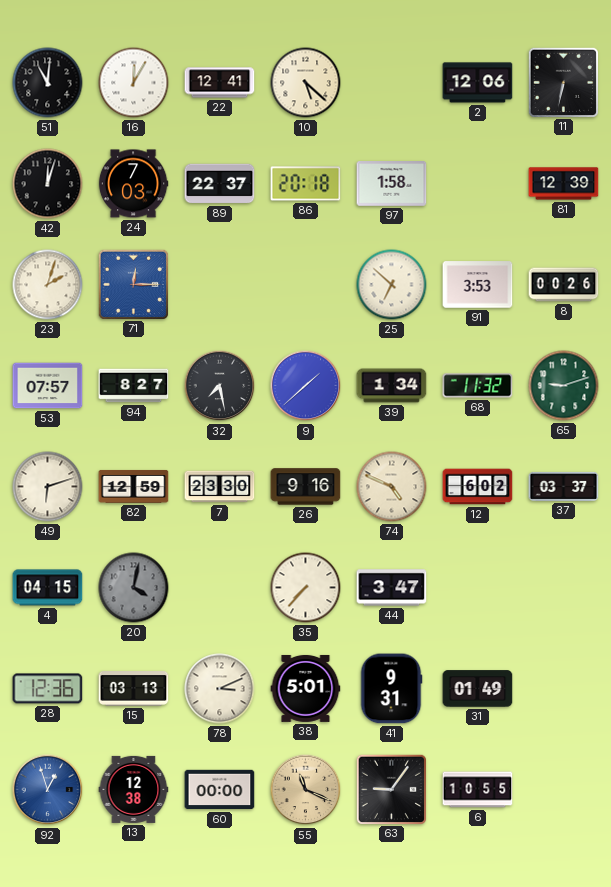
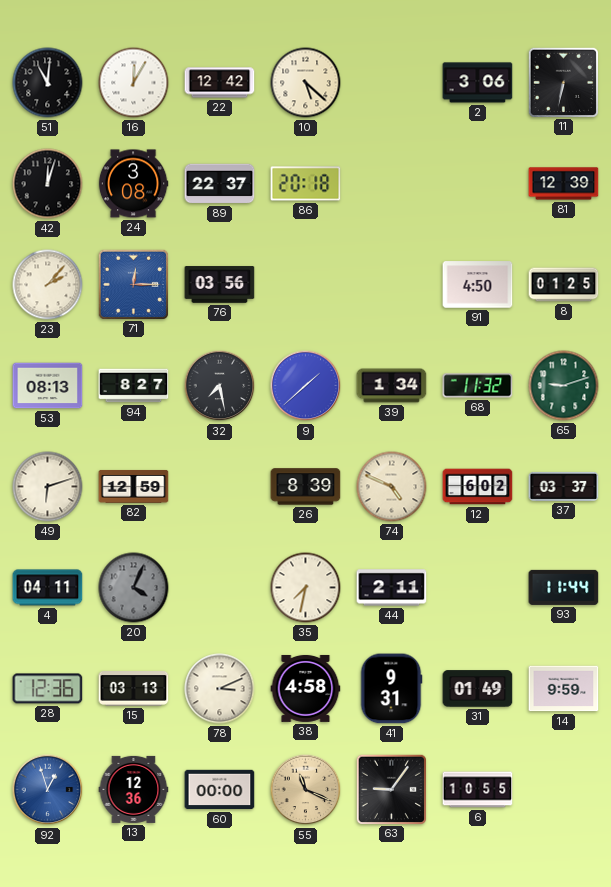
22: 12:41 -> 12:42 (220, 83)
2: 12:06 -> 3:06 (478, 83)
24: 7:03 -> 3:08 (133, 184)
97: 1:58 -> none (392, 184)
23: 2:03 -> 2:07 (48, 285)
76: none -> 03:56 (220, 285)
25: 6:52 -> none (392, 285)
91: 3:53 -> 4:50 (478, 285)
8: 00:26 -> 01:25 (564, 285)
53: 07:57 -> 08:13 (48, 386)
7: 23:30 -> none (220, 487)
26: 9:16 -> 8:39 (306, 487)
4: 04:15 -> 04:11 (48, 588)
20: 4:02 -> 4:04 (134, 588)
35: 7:37 -> 7:32 (306, 588)
44: 3:47 -> 2:11 (392, 588)
93: none -> 11:44 (564, 587)
38: 5:01 -> 4:58 (306, 688)
14: none -> 9:59 (564, 689)
13: 12:38 -> 12:36 (134, 789)
